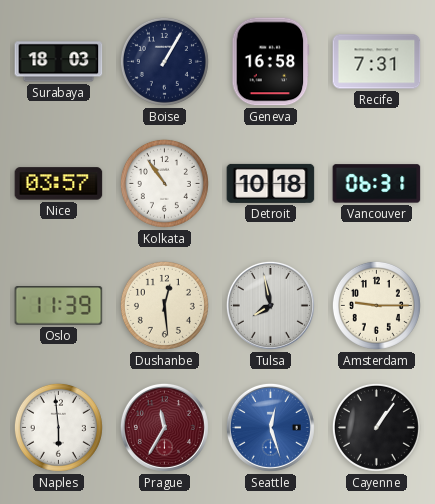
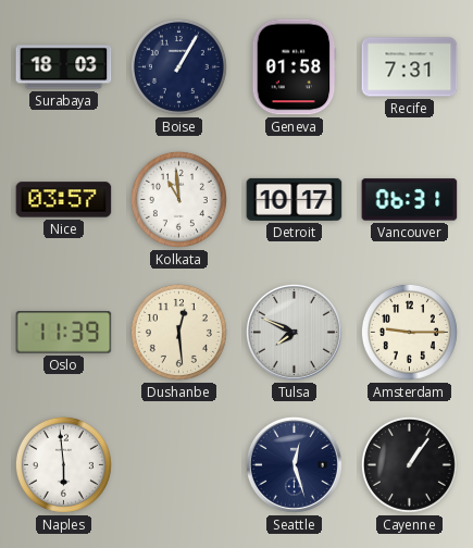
Geneva: 16:58 -> 01:58 (295, 67)
Kolkata: 10:54 -> 10:59 (178, 199)
Detroit: 10:18 -> 10:17 (295, 199)
Tulsa: 7:58 -> 7:49 (294, 332)
Prague: 11:35 -> none (164, 427)
Seattle dial: blue -> navy (294, 464)
